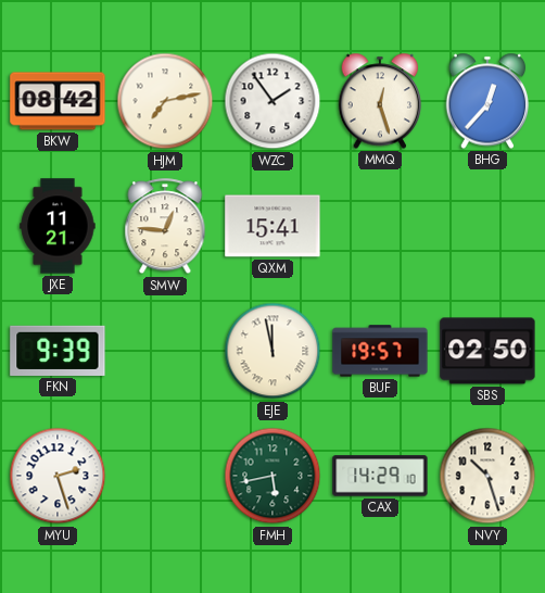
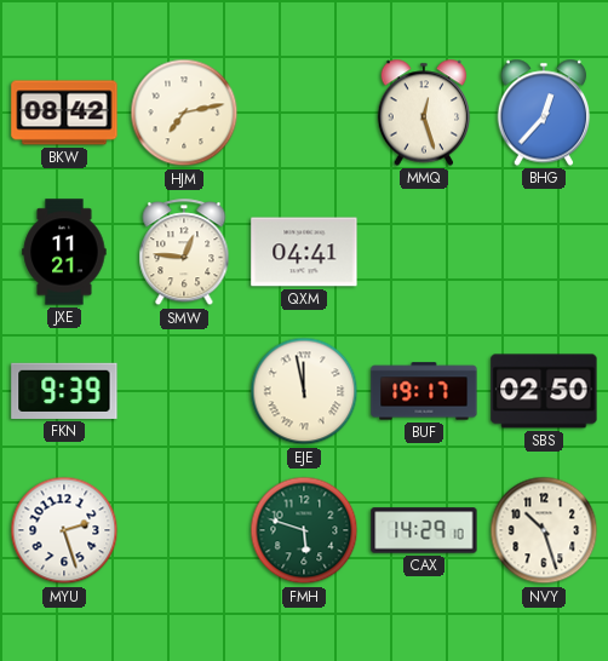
WZC: 1:54 -> none (272, 101)
QXM: 15:41 -> 04:41 (304, 252)
BUF: 19:57 -> 19:17 (424, 391)
FMH: 5:43 -> 5:48 (304, 530)
